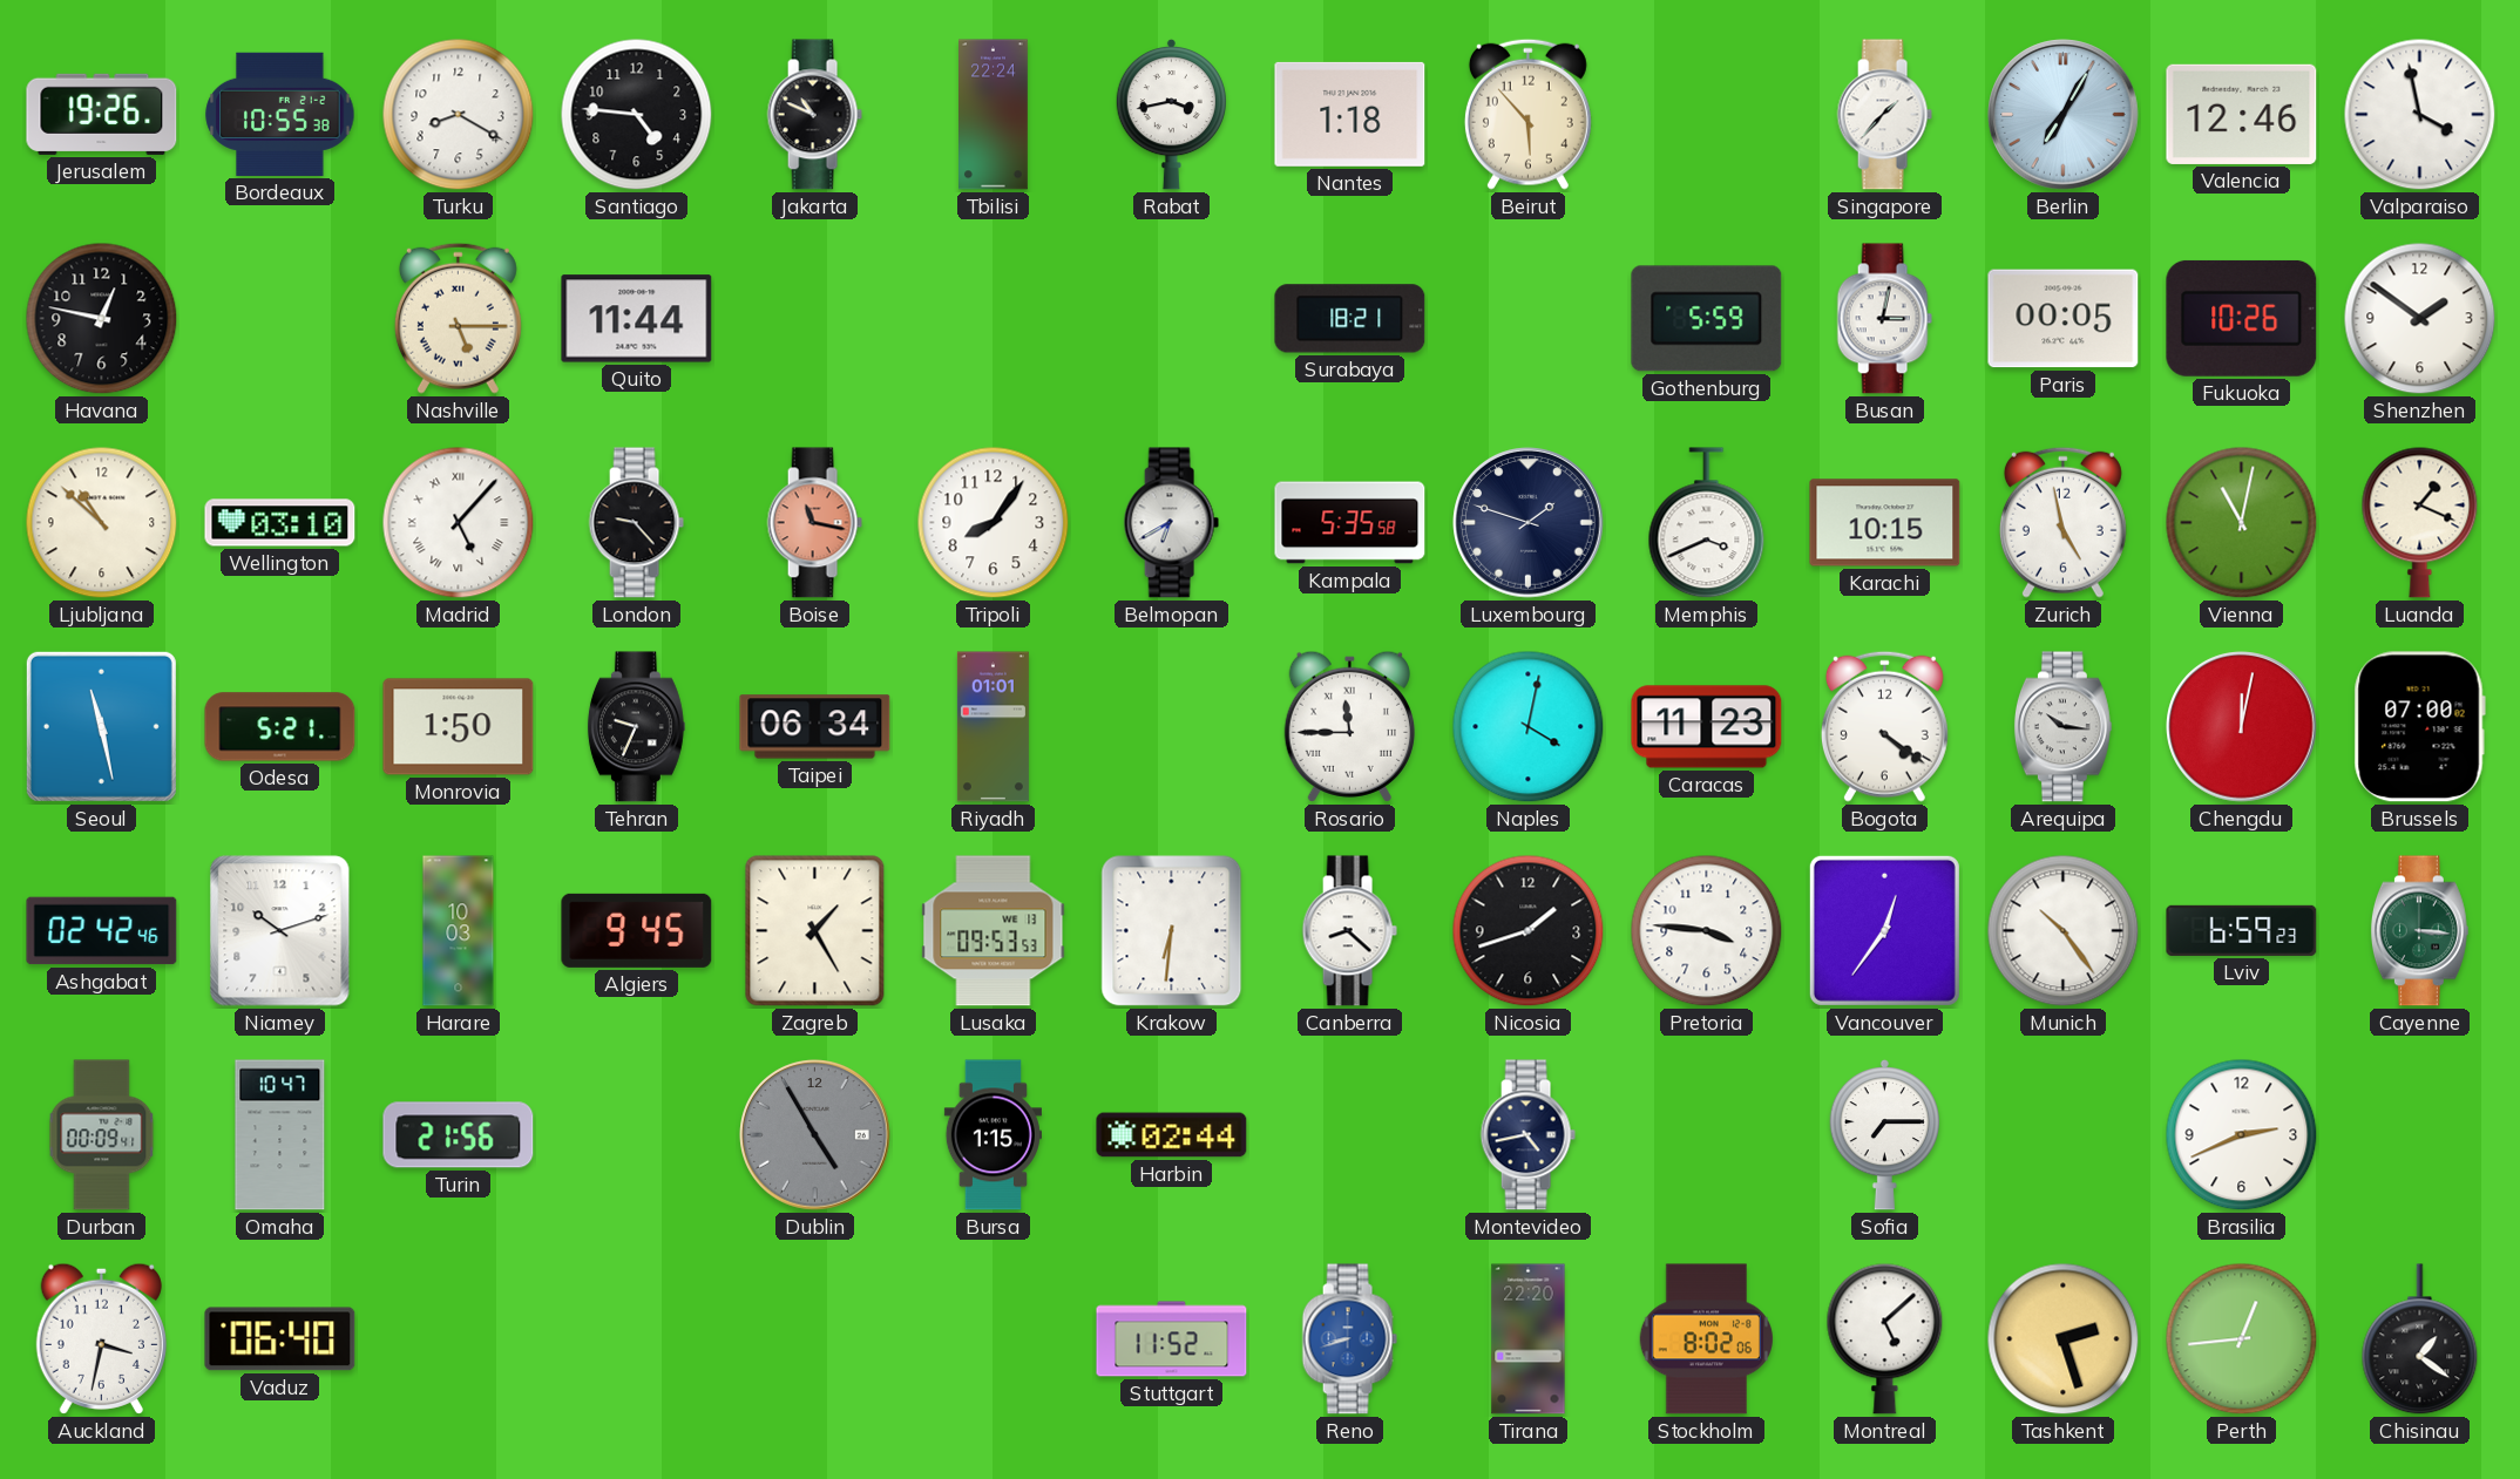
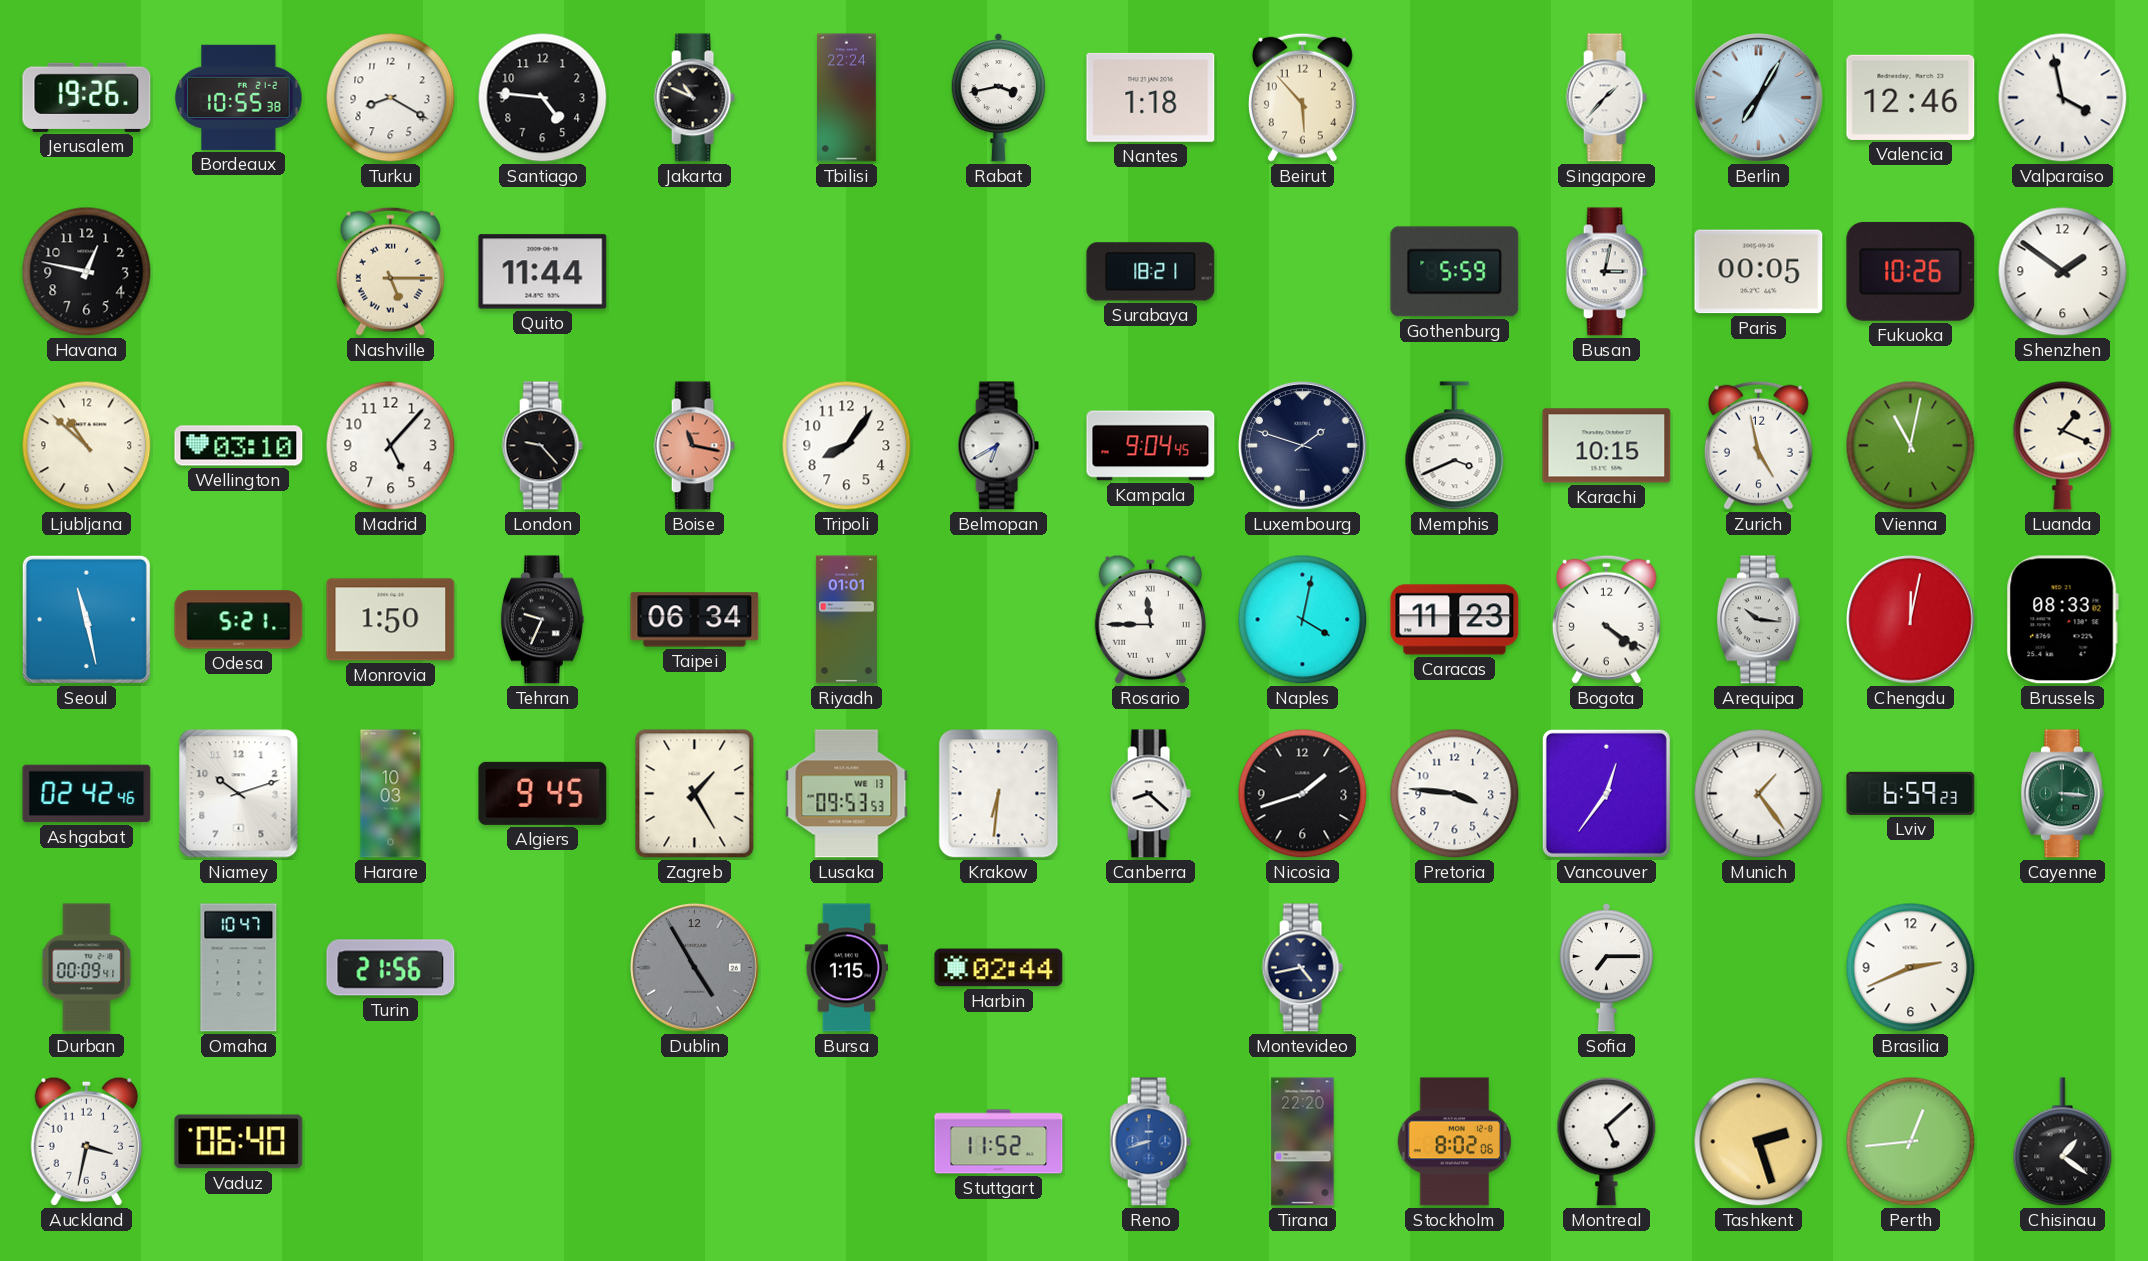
Madrid numerals: Roman -> Arabic (391, 446)
Kampala: 5:35 -> 9:04 (1151, 446)
Brussels: 07:00 -> 08:33 (2062, 620)
Munich: 10:24 -> 1:24 (1759, 794)
